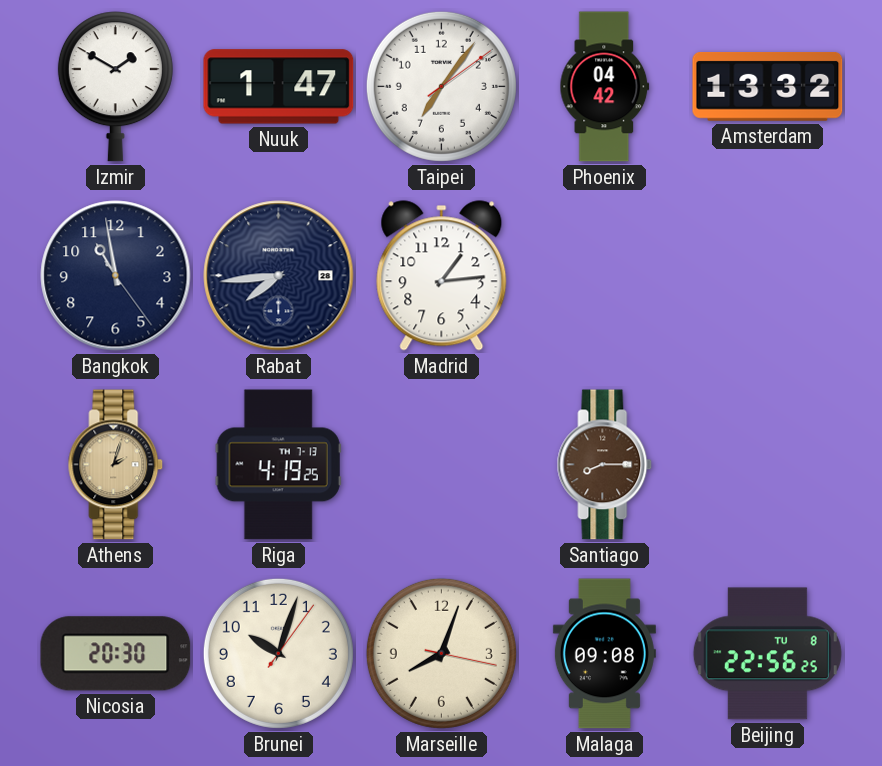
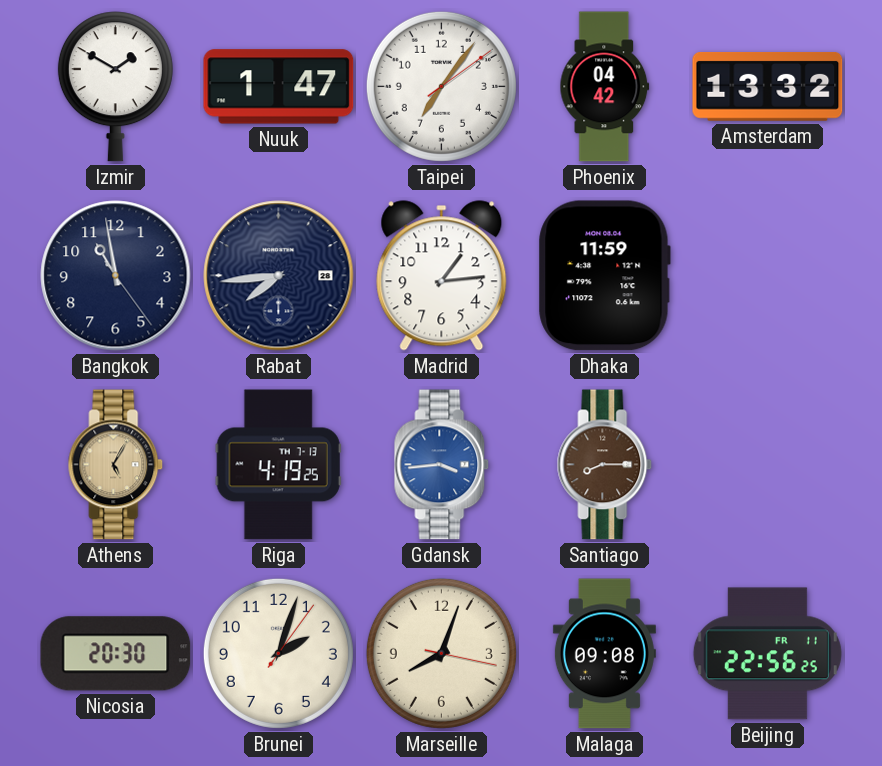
Dhaka: none -> 11:59 (604, 276)
Athens: 2:03 -> 5:05 (116, 465)
Gdansk: none -> 3:44 (442, 465)
Brunei: 10:03 -> 2:03 (278, 653)
Beijing date: TU 8 -> FR 11 (767, 654)
